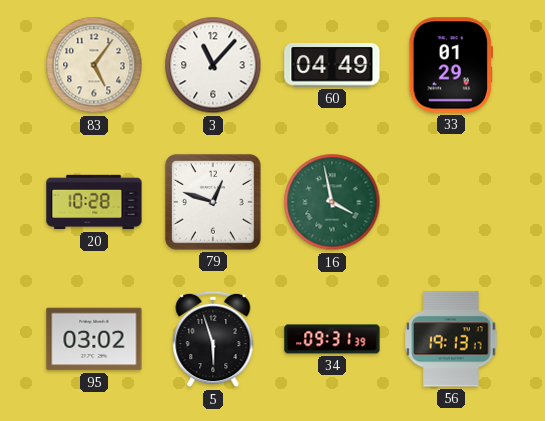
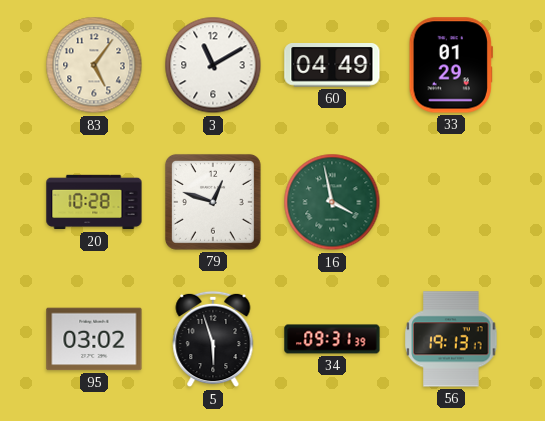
3: 11:07 -> 11:10 (213, 65)
